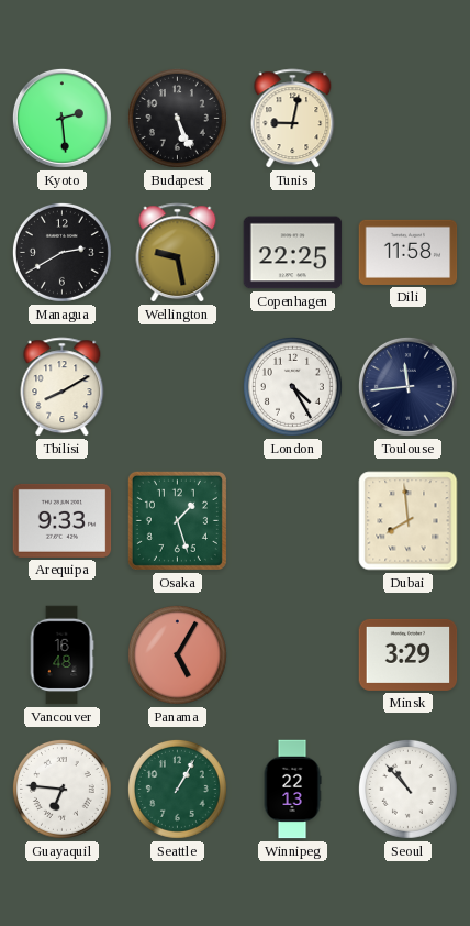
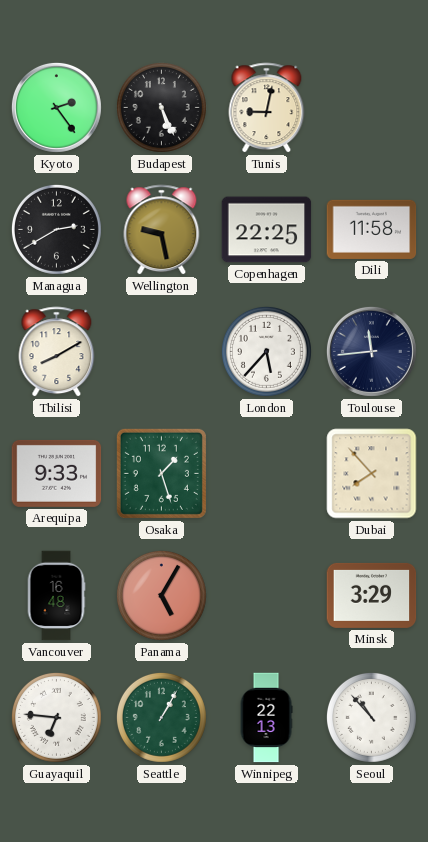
Kyoto: 2:29 -> 2:24 (56, 107)
London: 4:25 -> 5:37 (266, 351)
Dubai: 7:59 -> 7:53 (372, 474)
